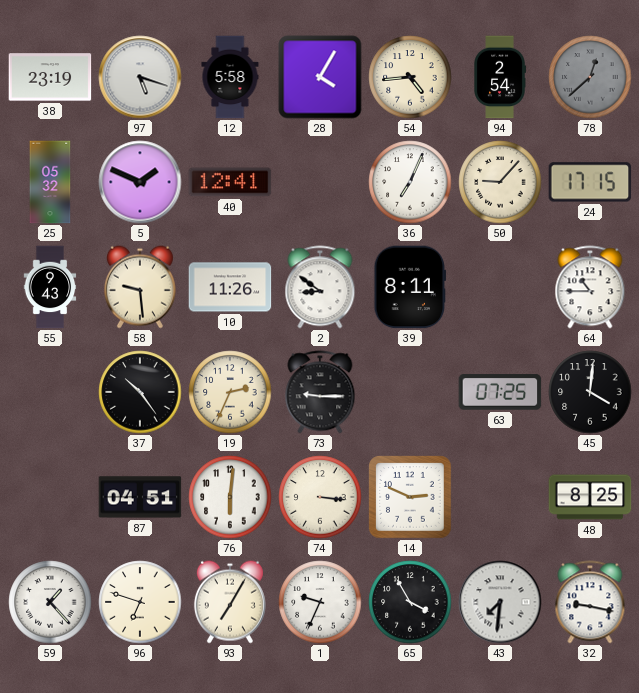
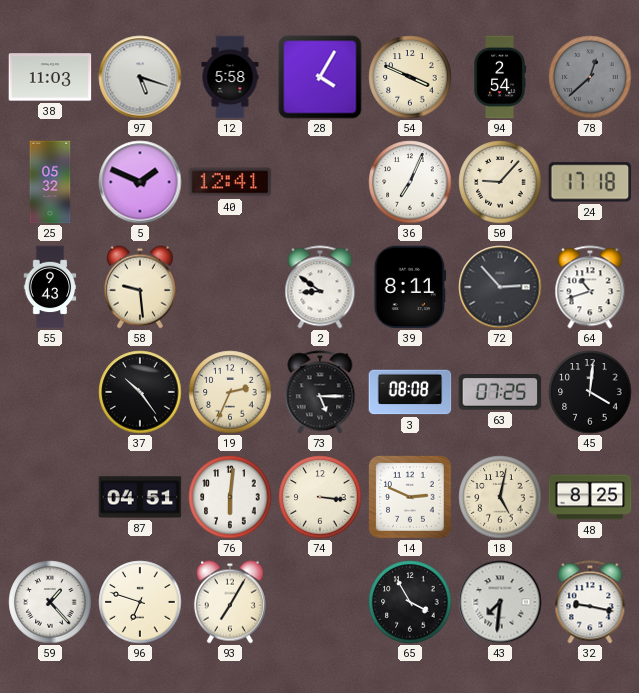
38: 23:19 -> 11:03 (50, 77)
54: 4:44 -> 3:49 (410, 77)
24: 17:15 -> 17:18 (590, 182)
10: 11:26 -> none (230, 287)
72: none -> 2:53 (500, 287)
64: 10:45 -> 10:42 (590, 287)
73: 9:15 -> 5:15 (320, 392)
3: none -> 08:08 (410, 392)
18: none -> 5:02 (500, 497)
1: 9:34 -> none (320, 602)
